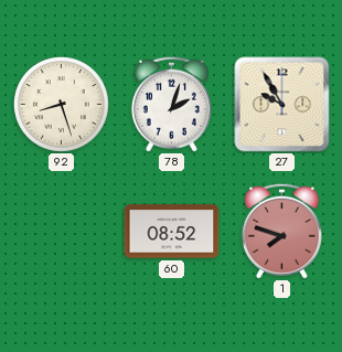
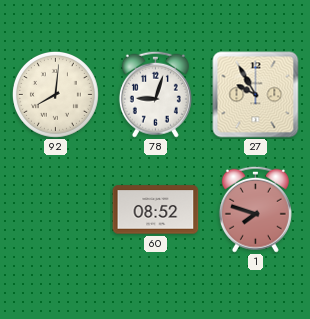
92: 8:27 -> 8:01 (55, 94)
78: 2:03 -> 9:03 (155, 94)
